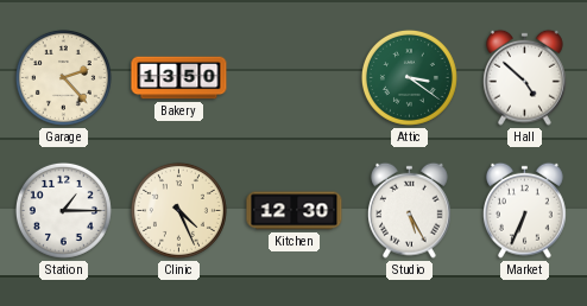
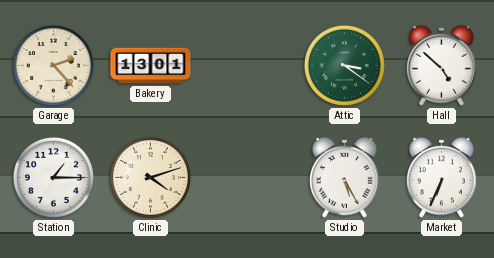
Bakery: 13:50 -> 13:01 (151, 66)
Clinic: 4:26 -> 4:12 (150, 177)
Kitchen: 12:30 -> none (295, 211)
